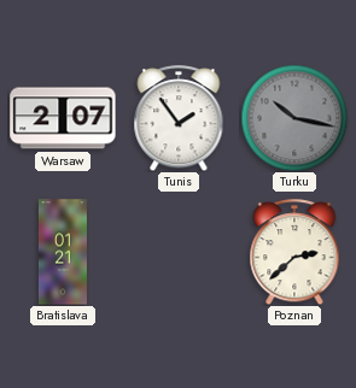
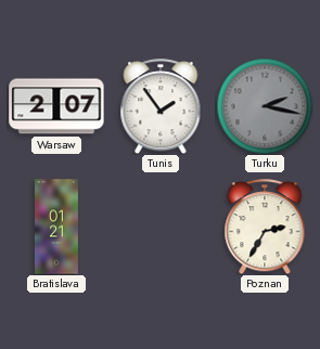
Turku: 10:17 -> 2:17 (265, 106)
Poznan: 2:38 -> 2:35 (265, 227)
